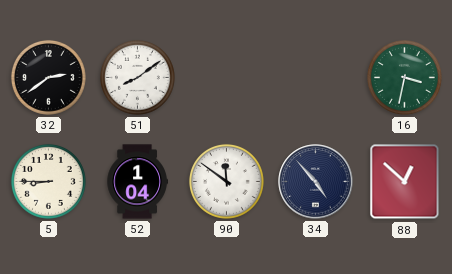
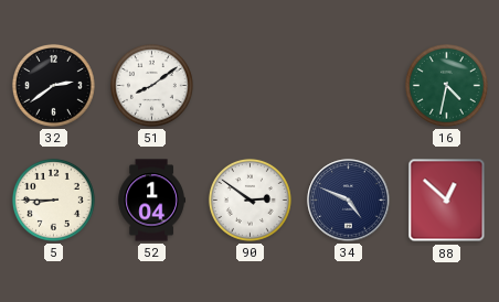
16: 3:32 -> 4:32 (446, 85)
90: 11:51 -> 2:51 (250, 199)
34: 4:53 -> 4:49 (349, 201)
